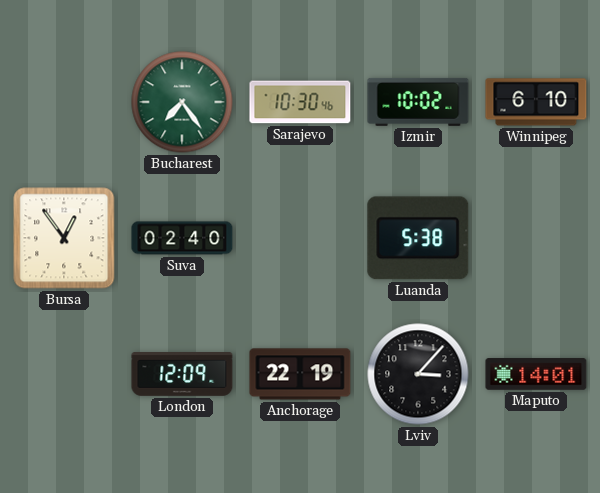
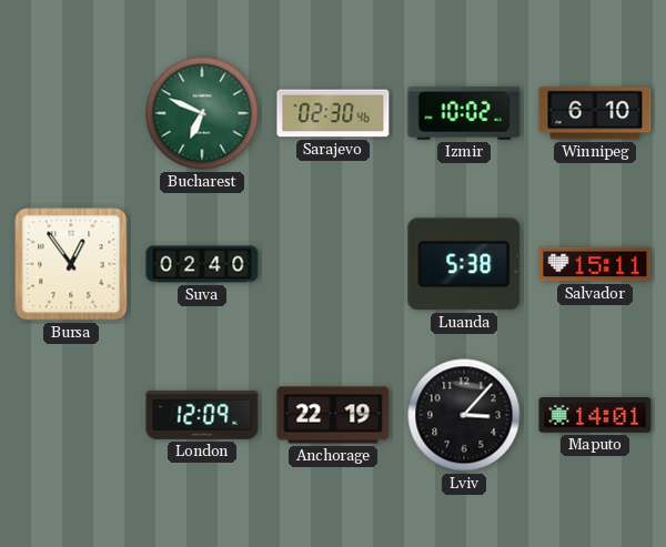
Bucharest: 7:24 -> 6:49 (202, 113)
Sarajevo: 10:30 -> 02:30 (333, 113)
Salvador: none -> 15:11 (595, 264)
